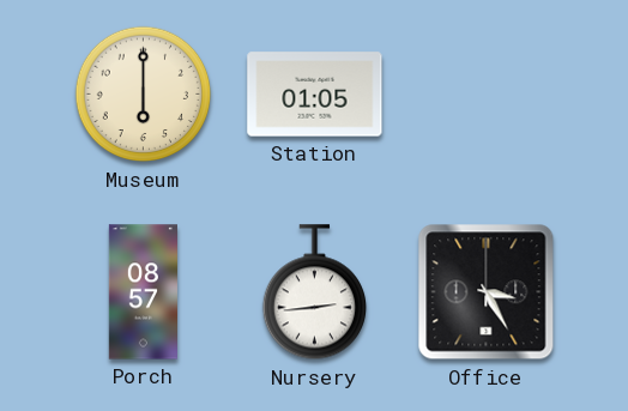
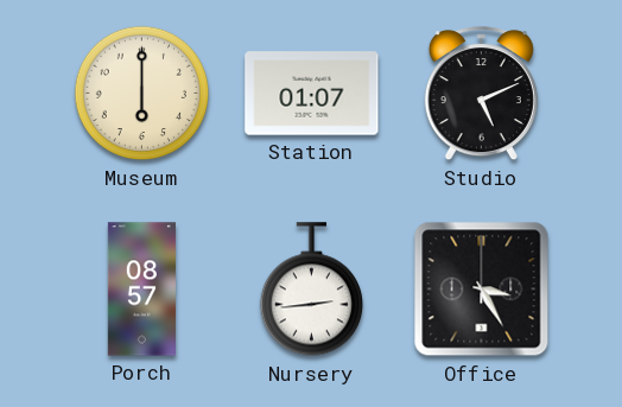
Station: 01:05 -> 01:07 (312, 94)
Studio: none -> 5:11 (481, 94)
